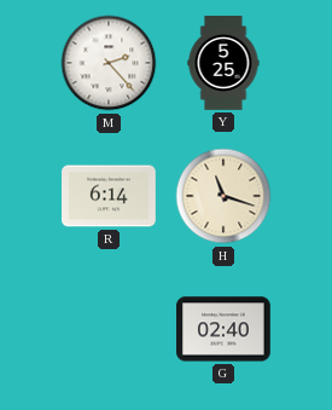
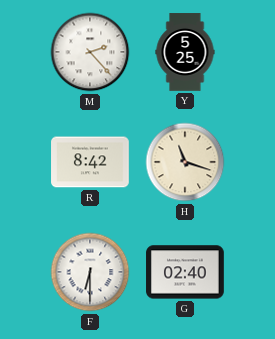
R: 6:14 -> 8:42 (90, 162)
F: none -> 6:30 (90, 272)
